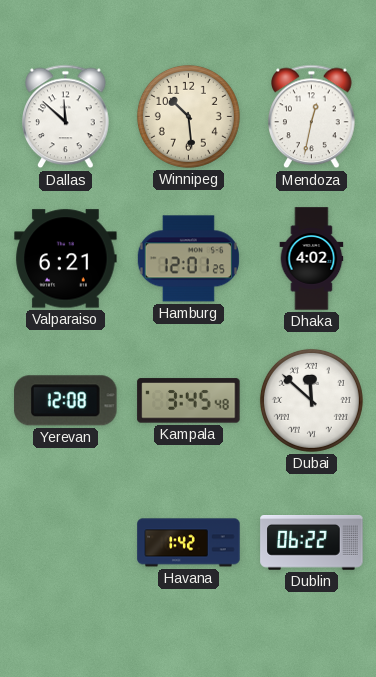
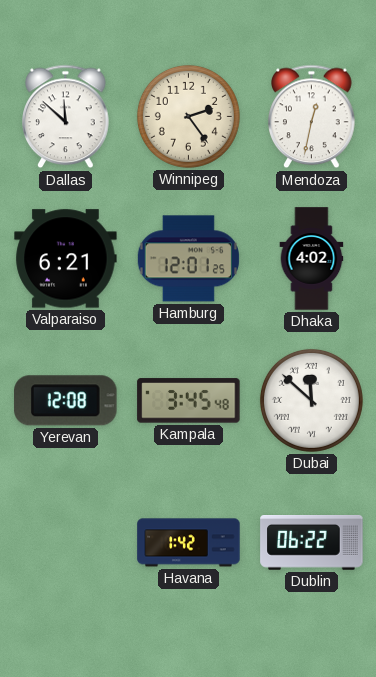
Winnipeg: 10:29 -> 2:24 (188, 116)
